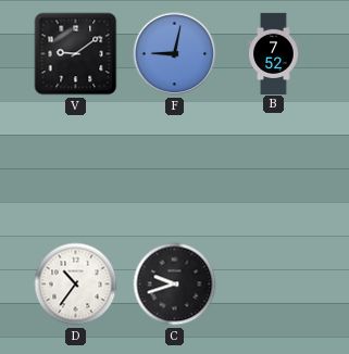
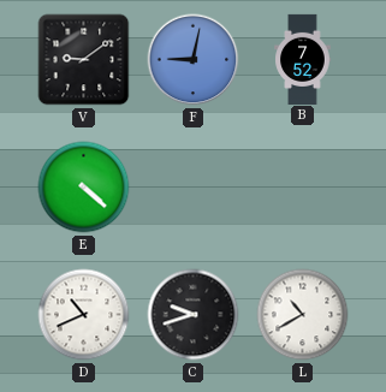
E: none -> 4:22 (84, 188)
D: 10:36 -> 10:41 (84, 315)
L: none -> 10:40 (303, 315)
